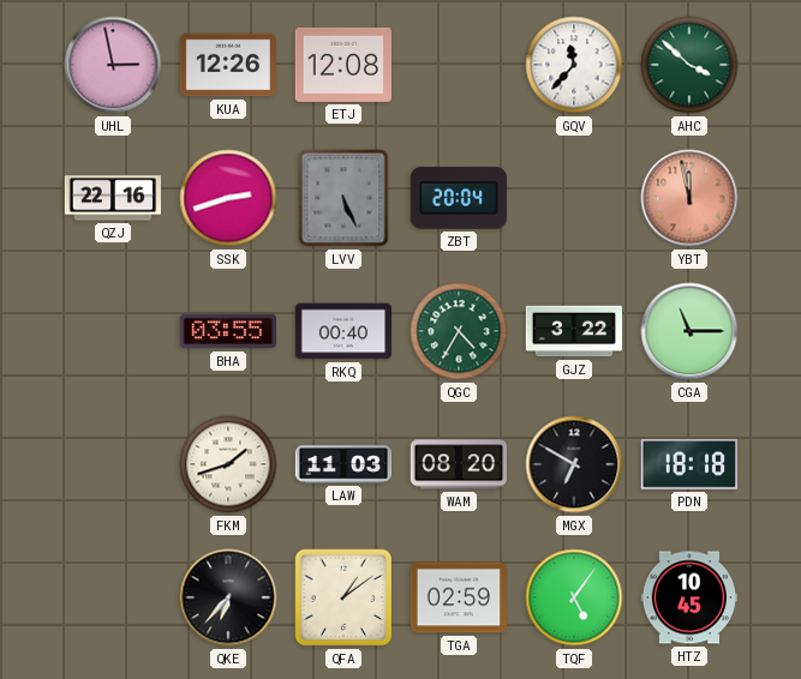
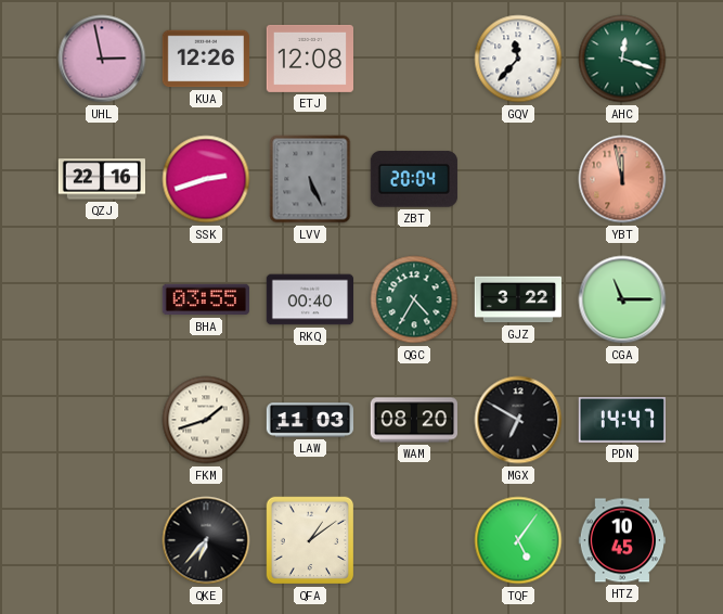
AHC: 3:52 -> 12:18 (622, 59)
PDN: 18:18 -> 14:47 (622, 420)
TGA: 02:59 -> none (458, 597)
